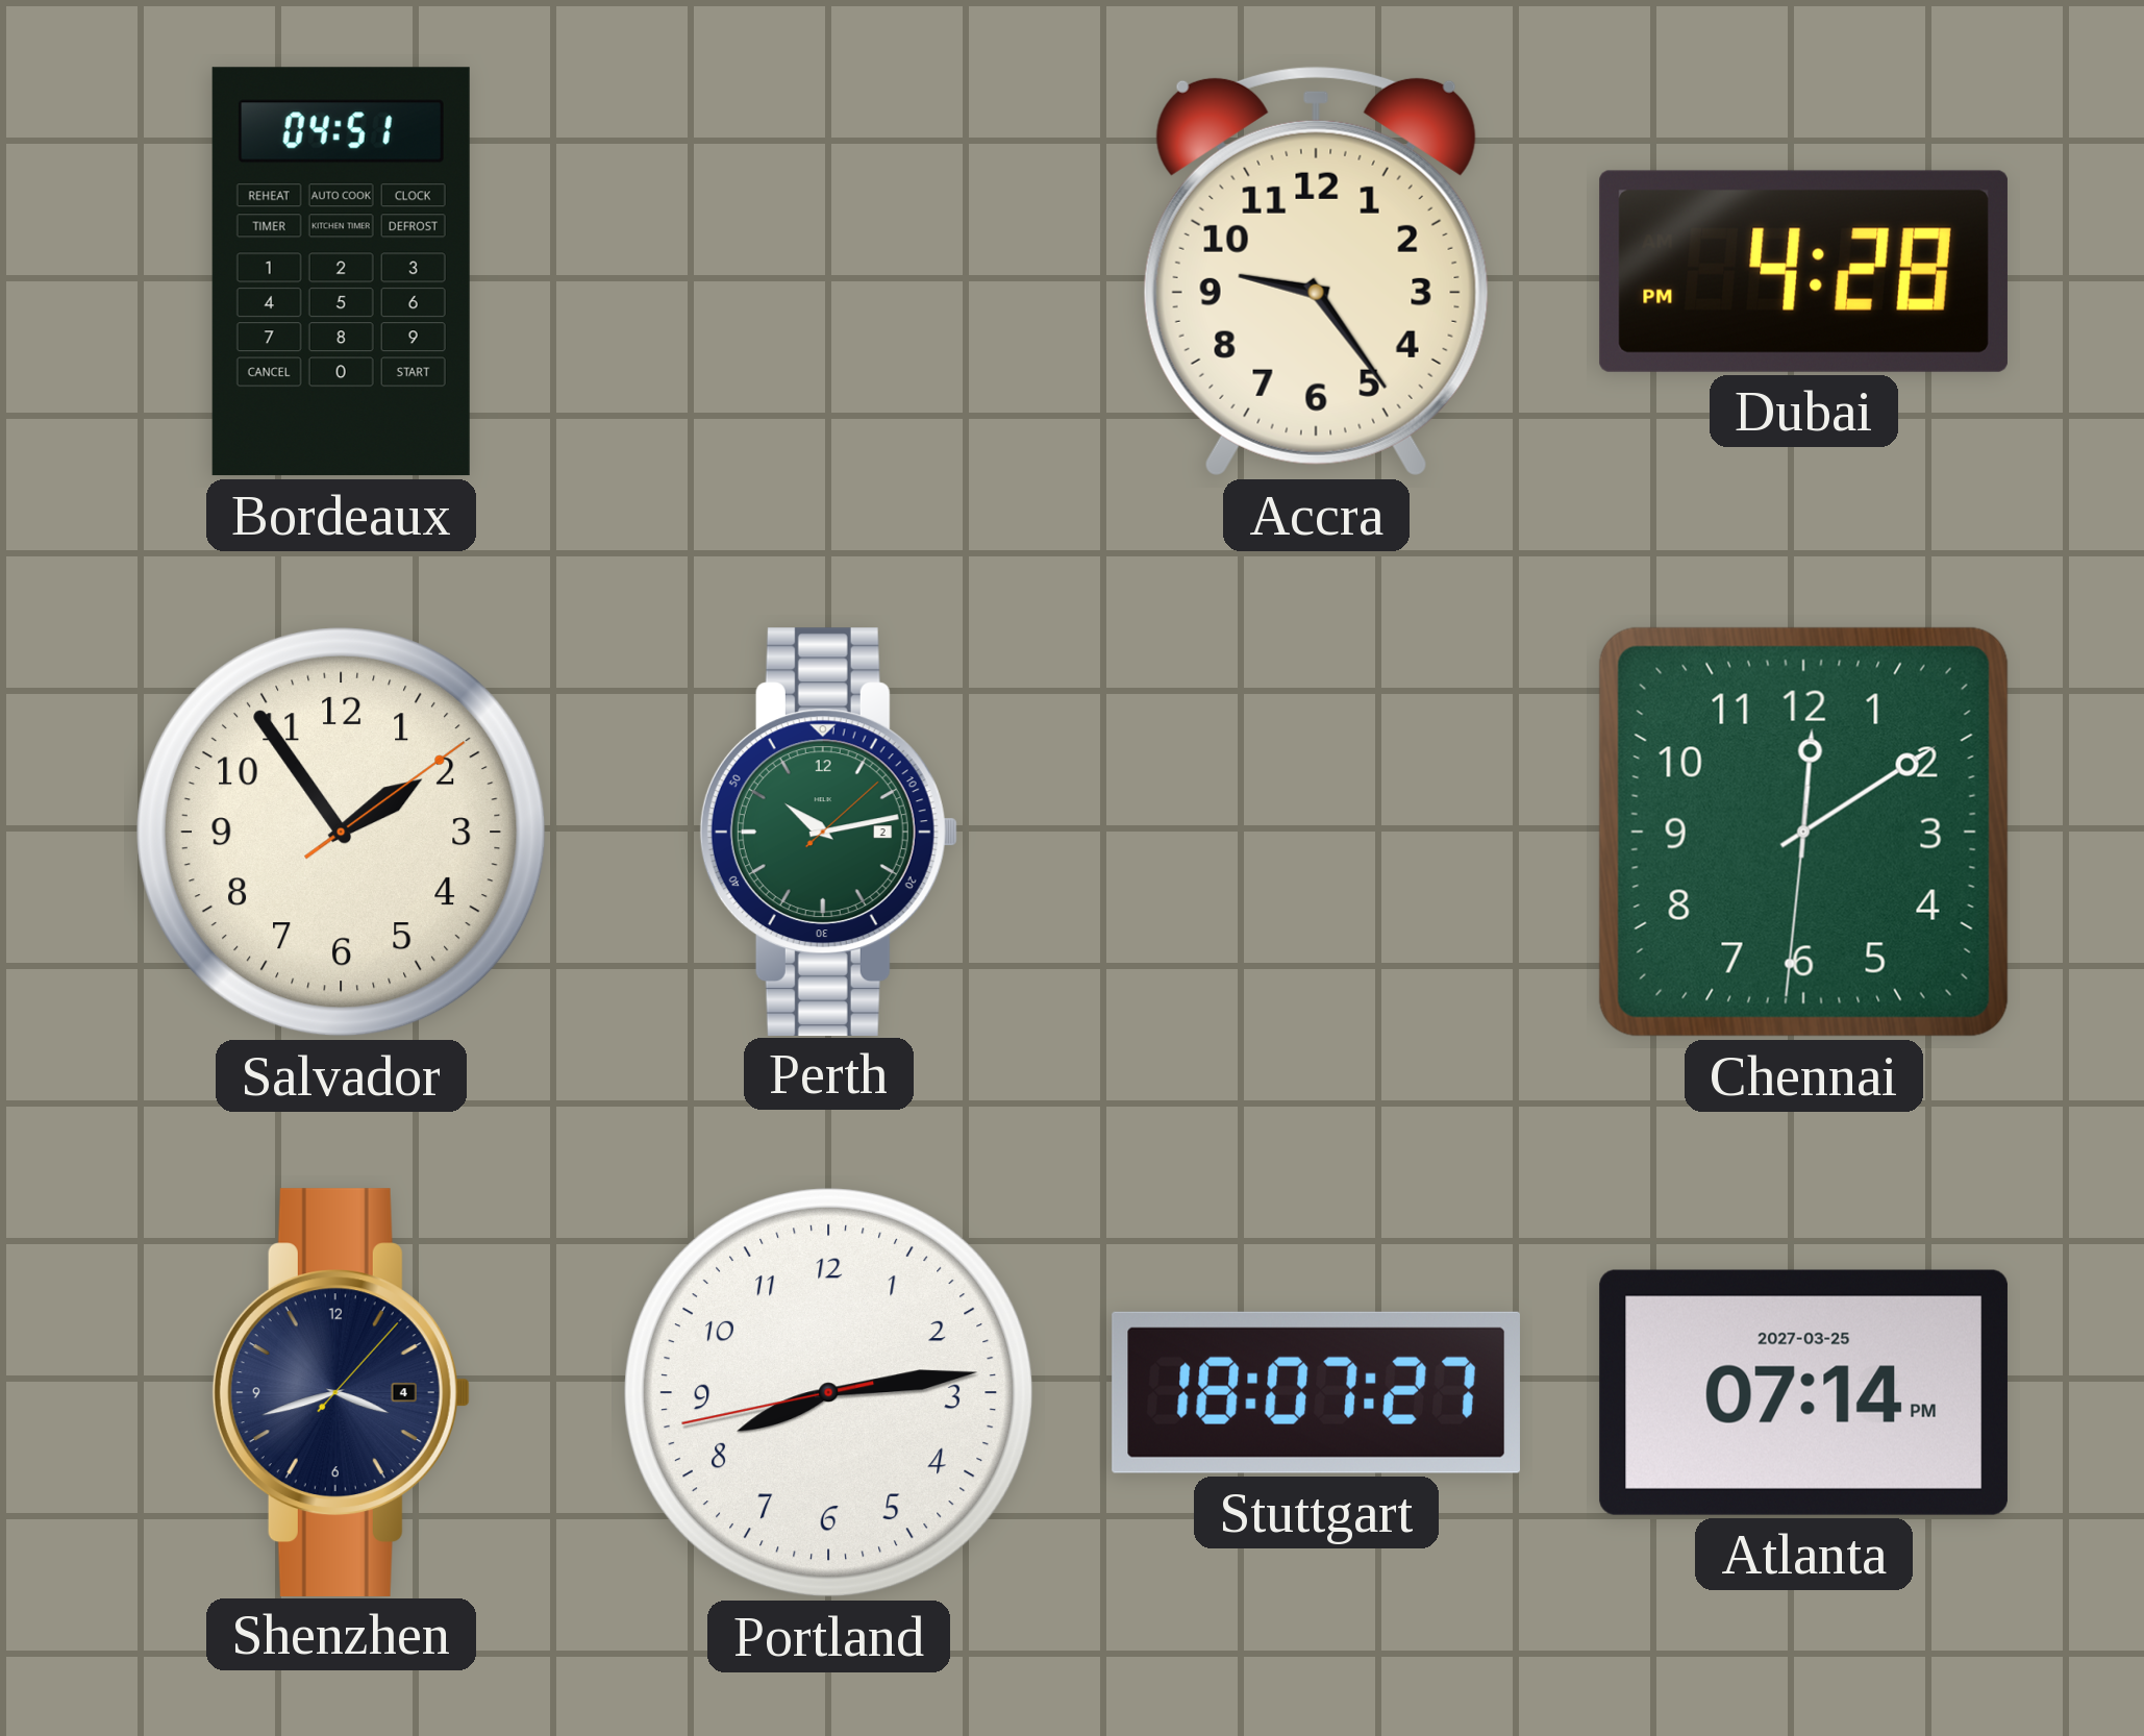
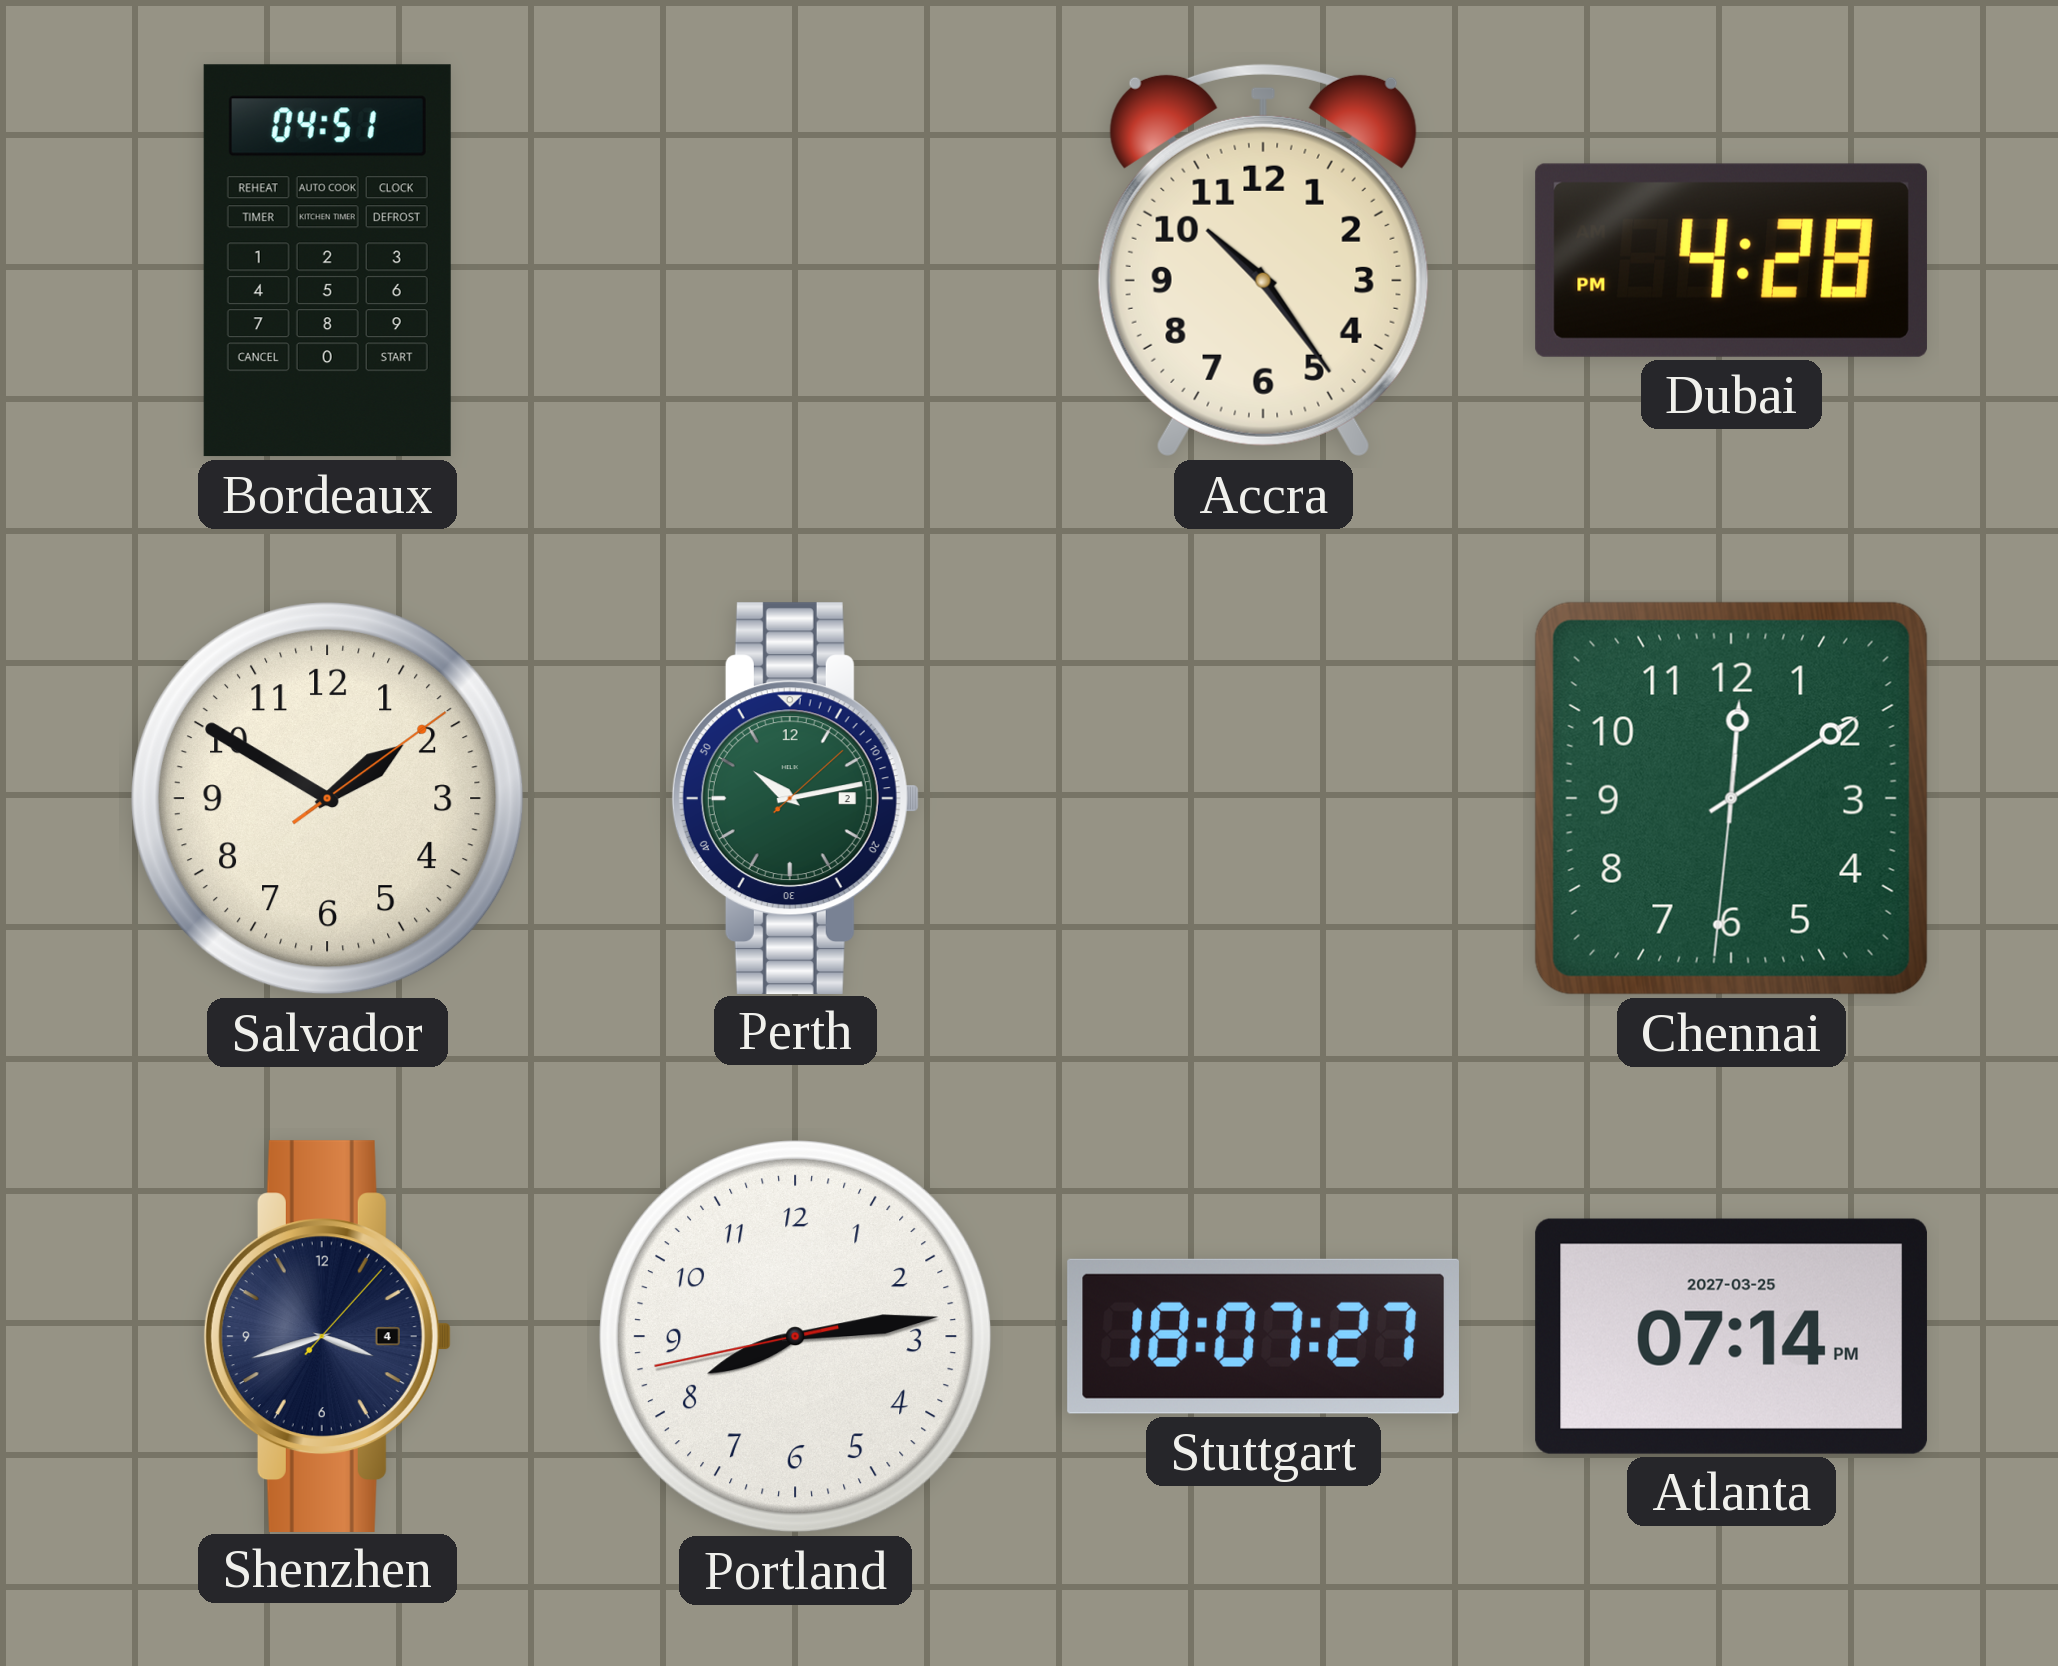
Accra: 9:24 -> 10:24 (1263, 260)
Salvador: 1:54 -> 1:50 (328, 799)
